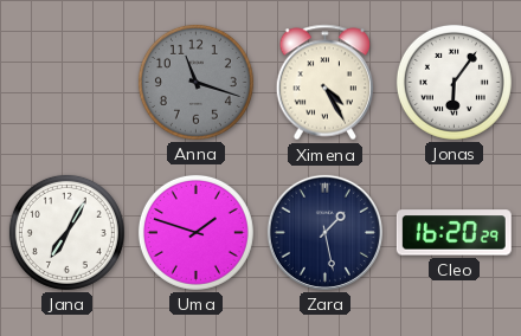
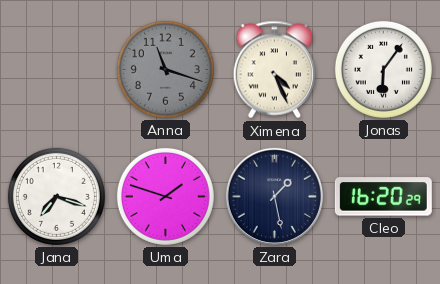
Ximena: 4:25 -> 4:26 (275, 70)
Jana: 7:05 -> 7:18 (56, 196)
